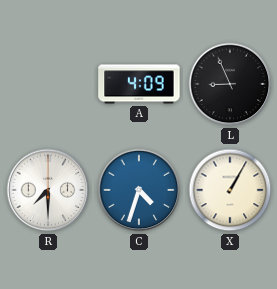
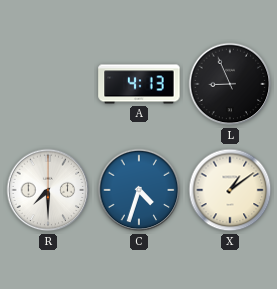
A: 4:09 -> 4:13 (139, 84)
X: 1:05 -> 1:09 (230, 190)
